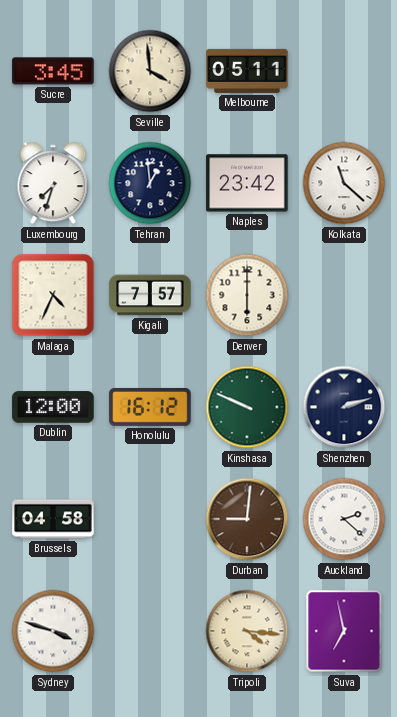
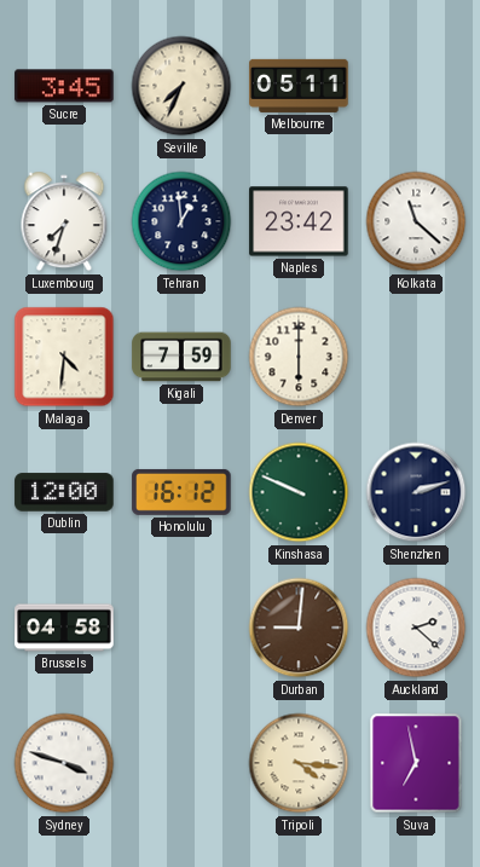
Seville: 3:59 -> 7:34 (181, 86)
Malaga: 4:34 -> 4:31 (64, 357)
Kigali: 7:57 -> 7:59 (181, 357)
